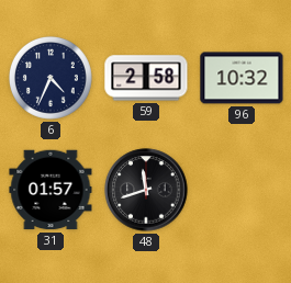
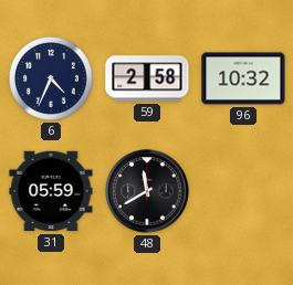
31: 01:57 -> 05:59 (51, 191)
48: 11:42 -> 11:40 (147, 191)
